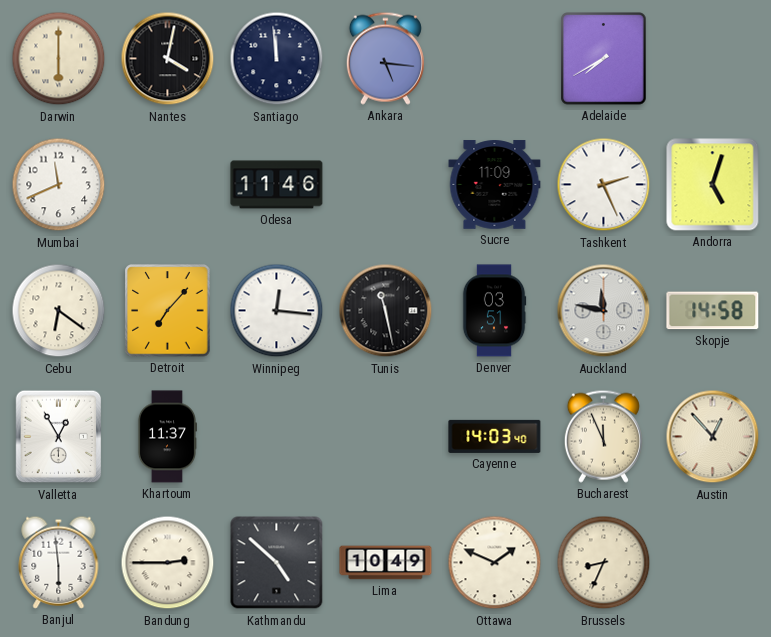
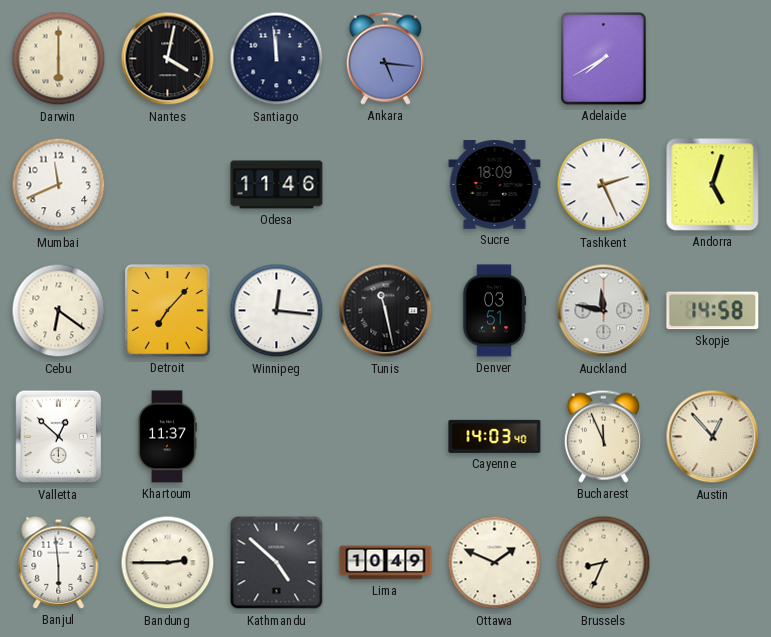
Sucre: 11:09 -> 18:09 (495, 185)
Valletta: 12:55 -> 12:52 (59, 437)
